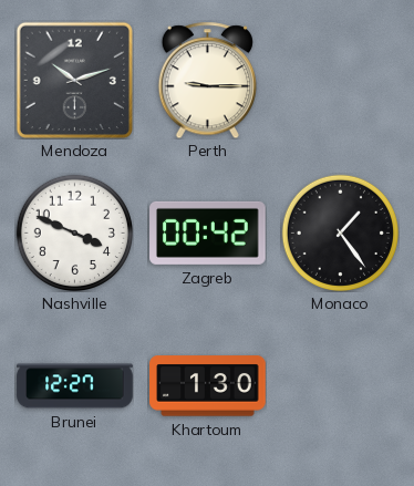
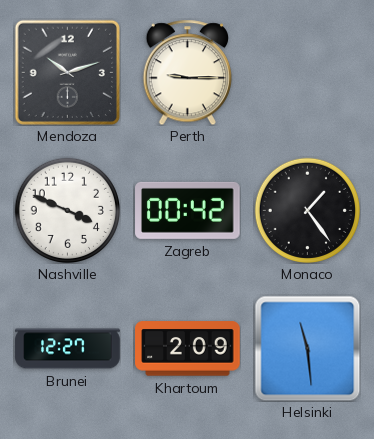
Khartoum: 1:30 -> 2:09 (188, 349)
Helsinki: none -> 11:29 (307, 348)
